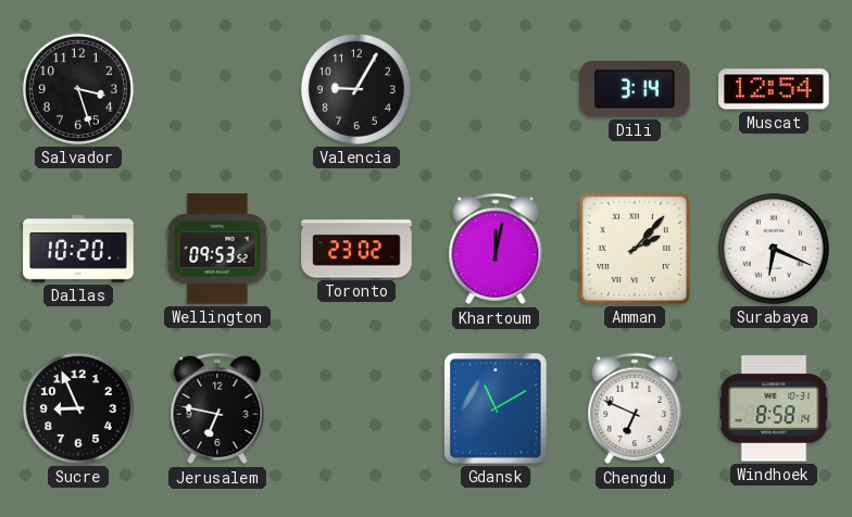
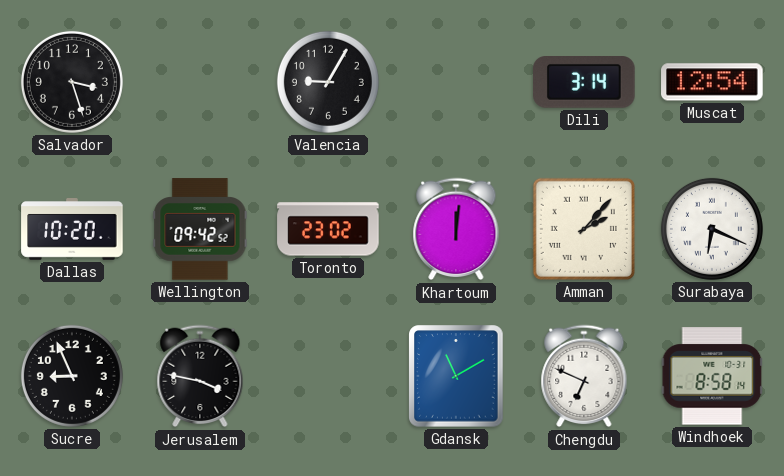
Wellington: 09:53 -> 09:42 (200, 229)
Khartoum: 12:02 -> 12:01 (456, 229)
Jerusalem: 6:47 -> 3:47 (200, 376)
